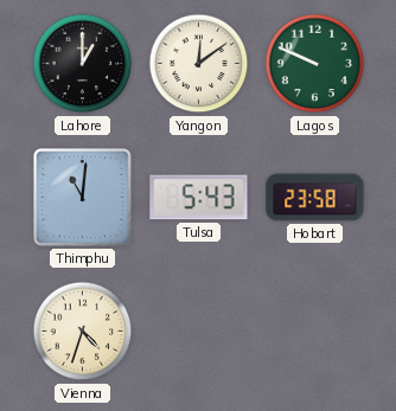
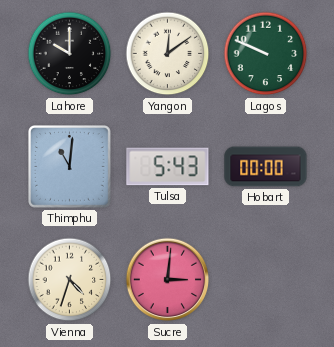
Lahore: 1:00 -> 10:00 (70, 54)
Hobart: 23:58 -> 00:00 (266, 167)
Sucre: none -> 3:01 (168, 280)
